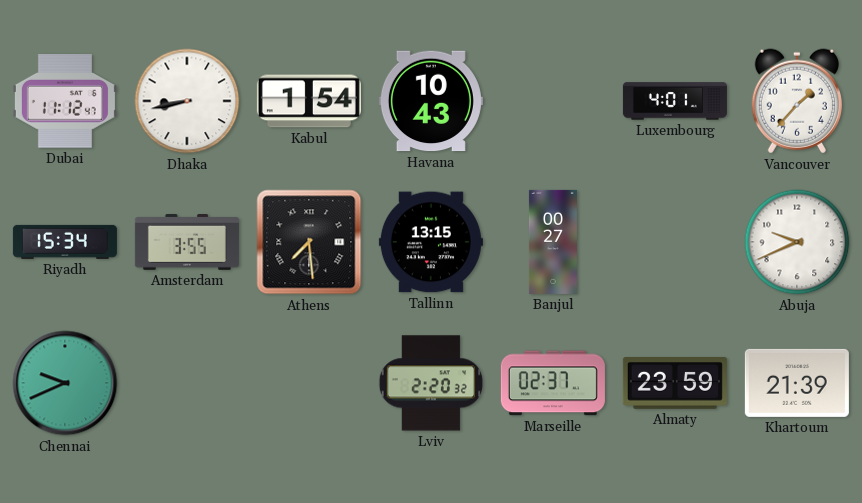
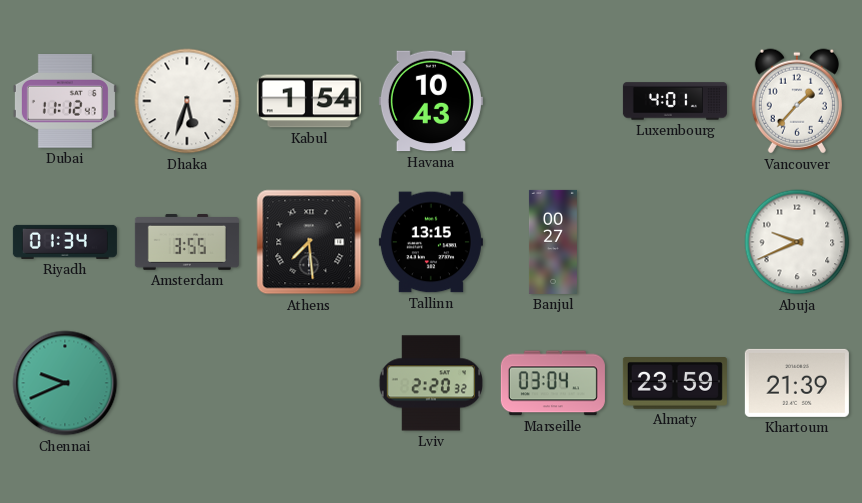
Dhaka: 8:43 -> 5:33 (187, 101)
Riyadh: 15:34 -> 01:34 (65, 242)
Marseille: 02:37 -> 03:04 (553, 383)
